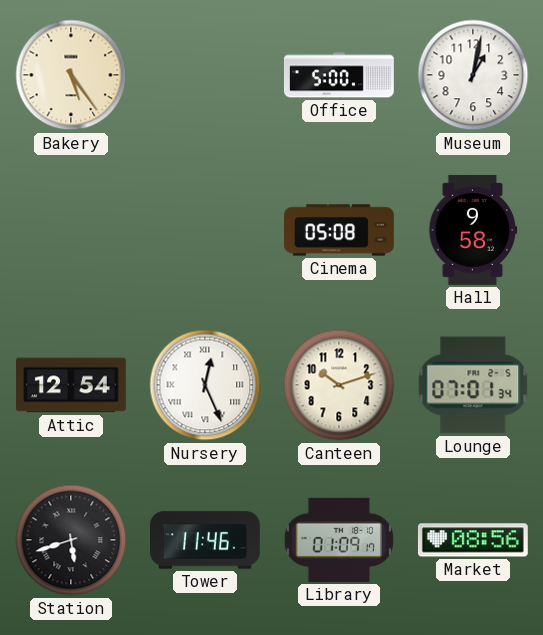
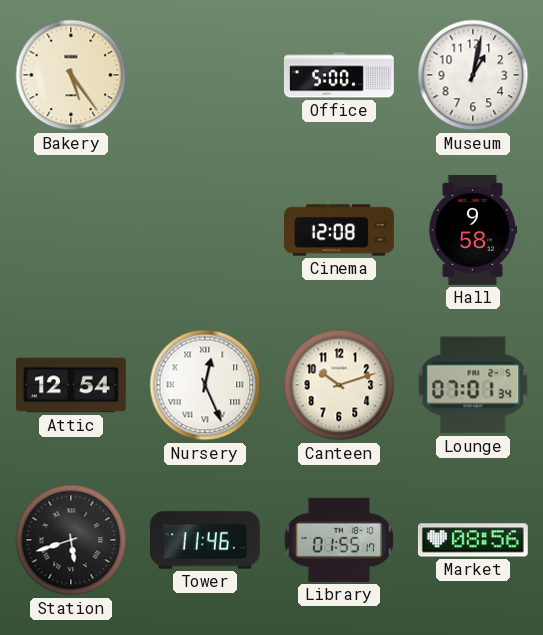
Cinema: 05:08 -> 12:08 (340, 230)
Library: 01:09 -> 01:55 (338, 540)
